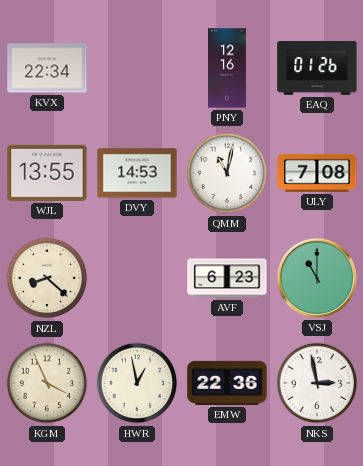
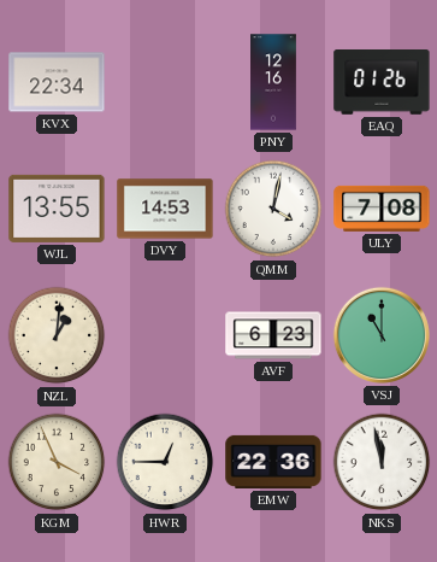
QMM: 11:02 -> 4:02 (273, 209)
NZL: 8:22 -> 1:01 (57, 335)
HWR: 12:58 -> 12:45 (165, 462)
NKS: 2:58 -> 11:58 (382, 462)
